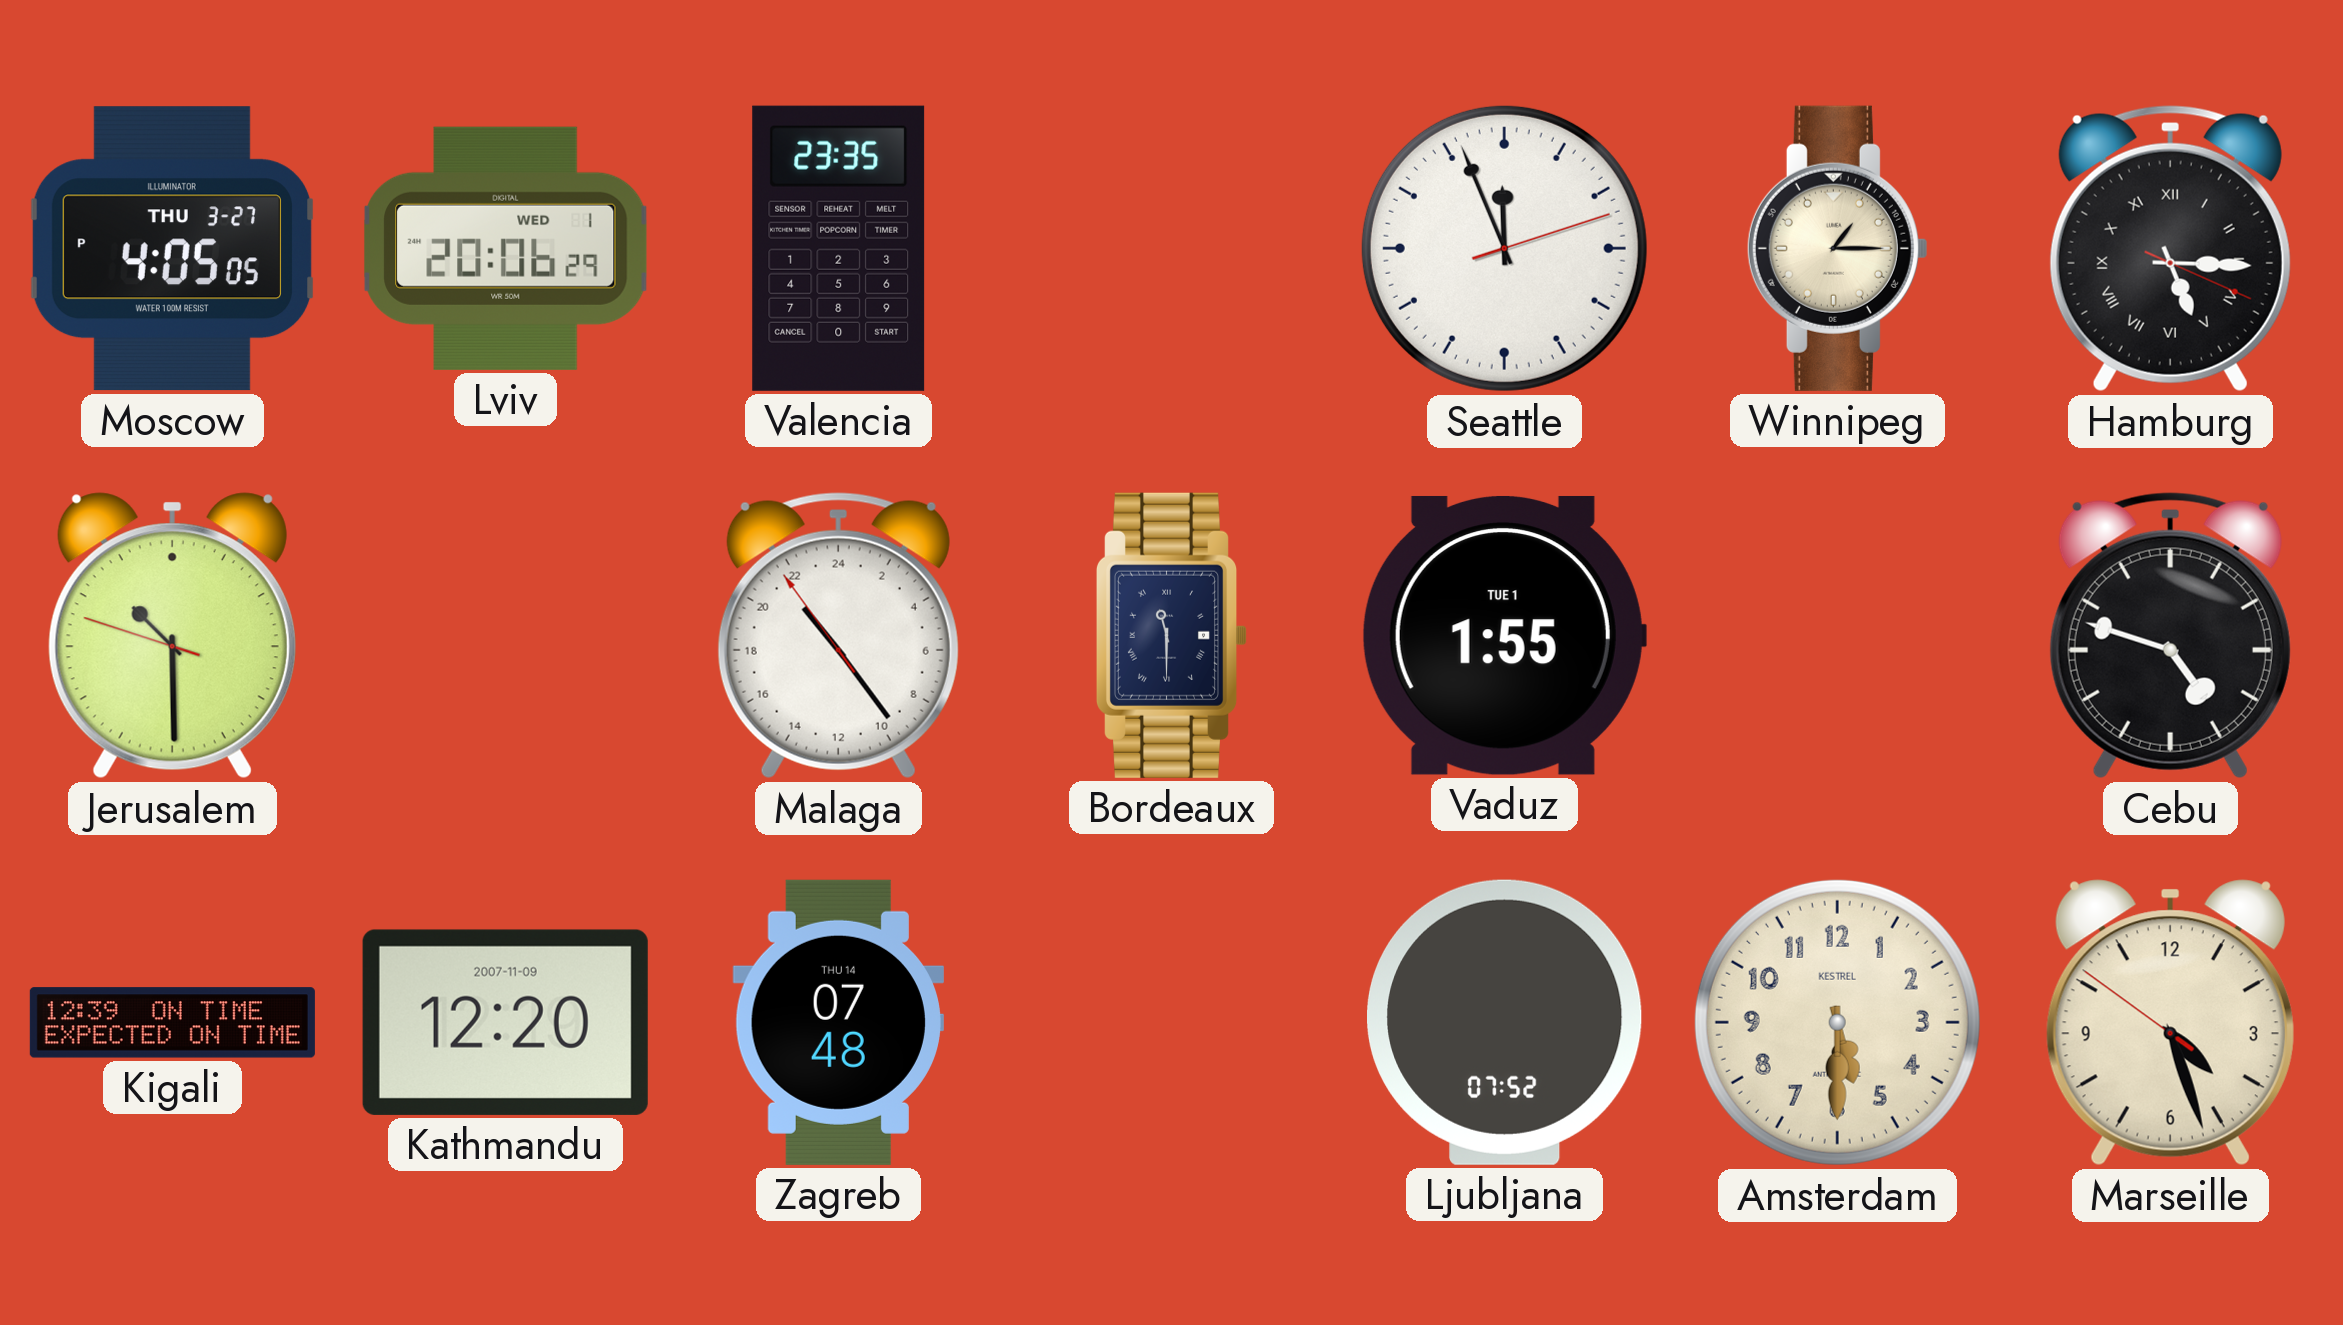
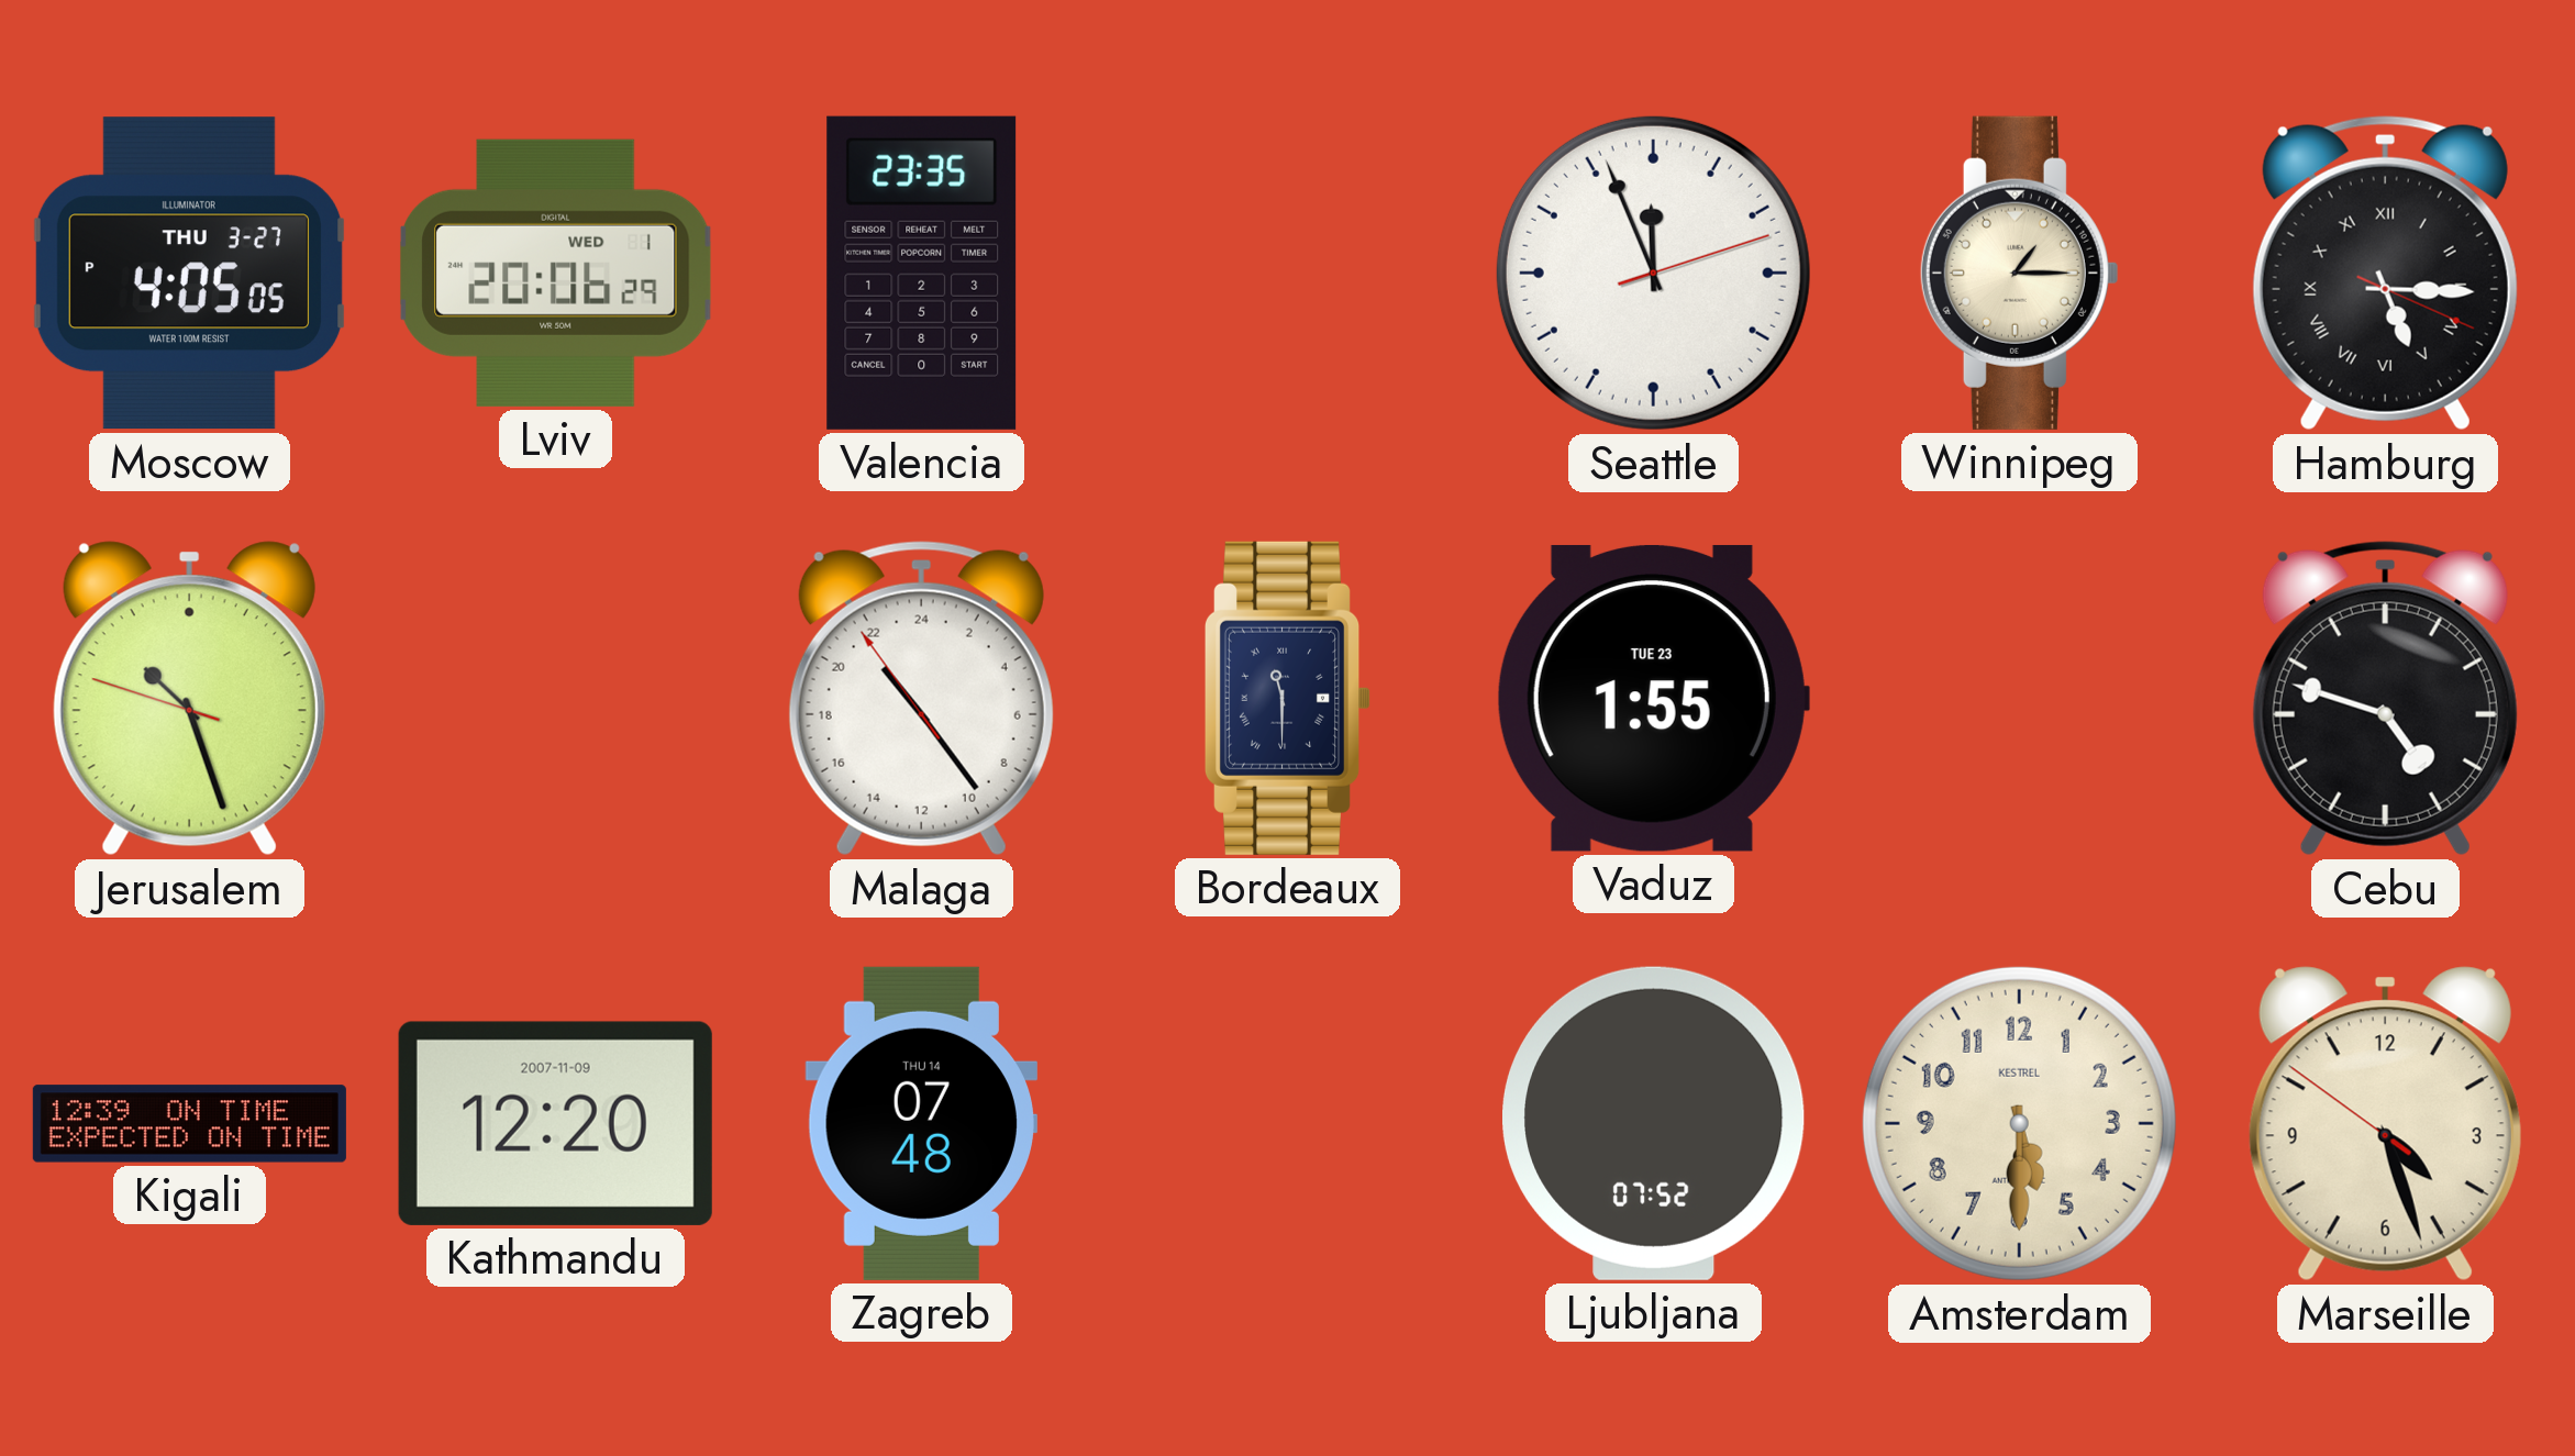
Jerusalem: 10:29 -> 10:26 (189, 699)
Vaduz date: TUE 1 -> TUE 23 (1653, 698)
